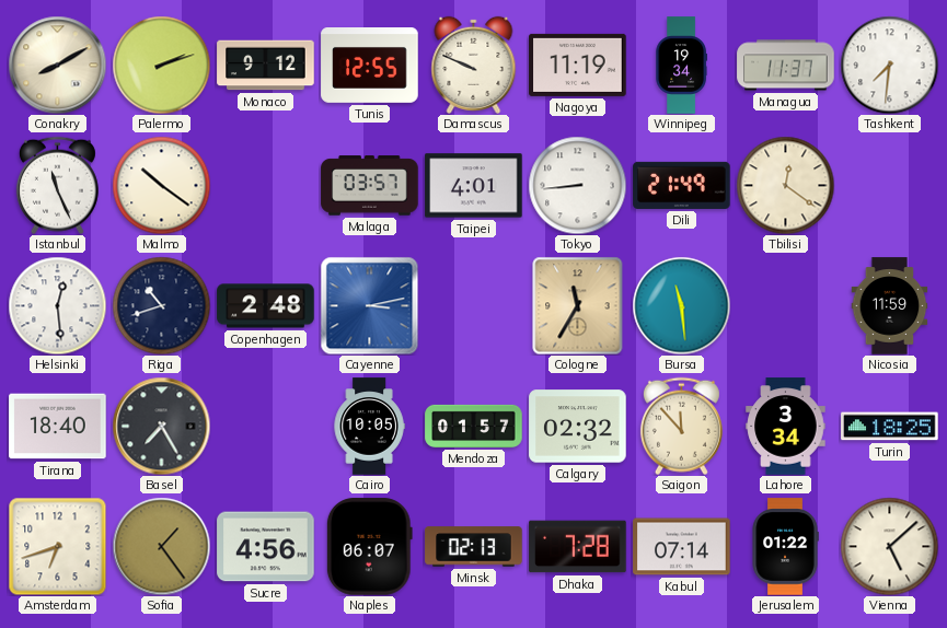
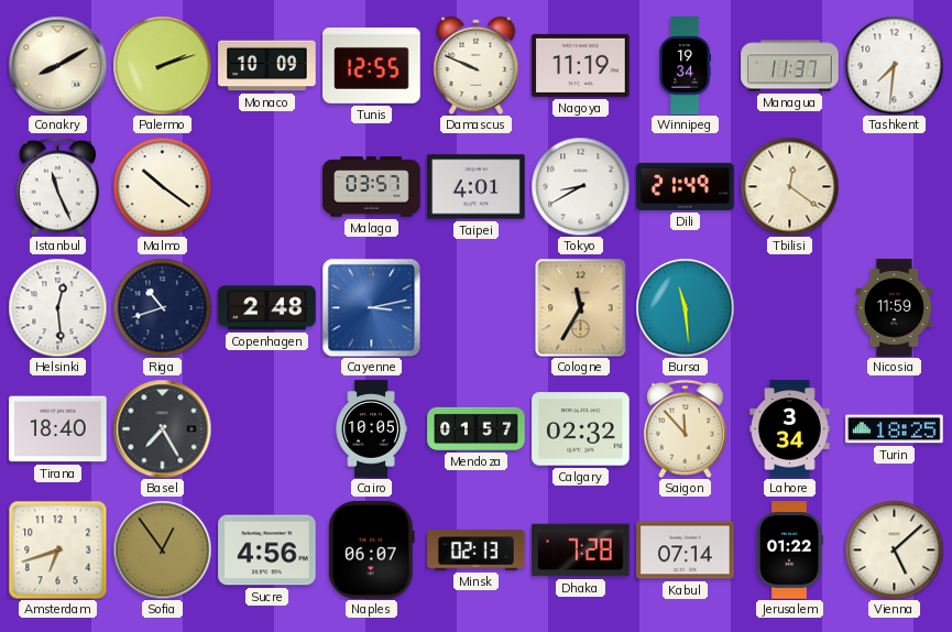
Monaco: 9:12 -> 10:09 (267, 66)
Tokyo: 8:44 -> 8:40 (580, 186)
Sofia: 1:24 -> 12:54 (162, 549)
